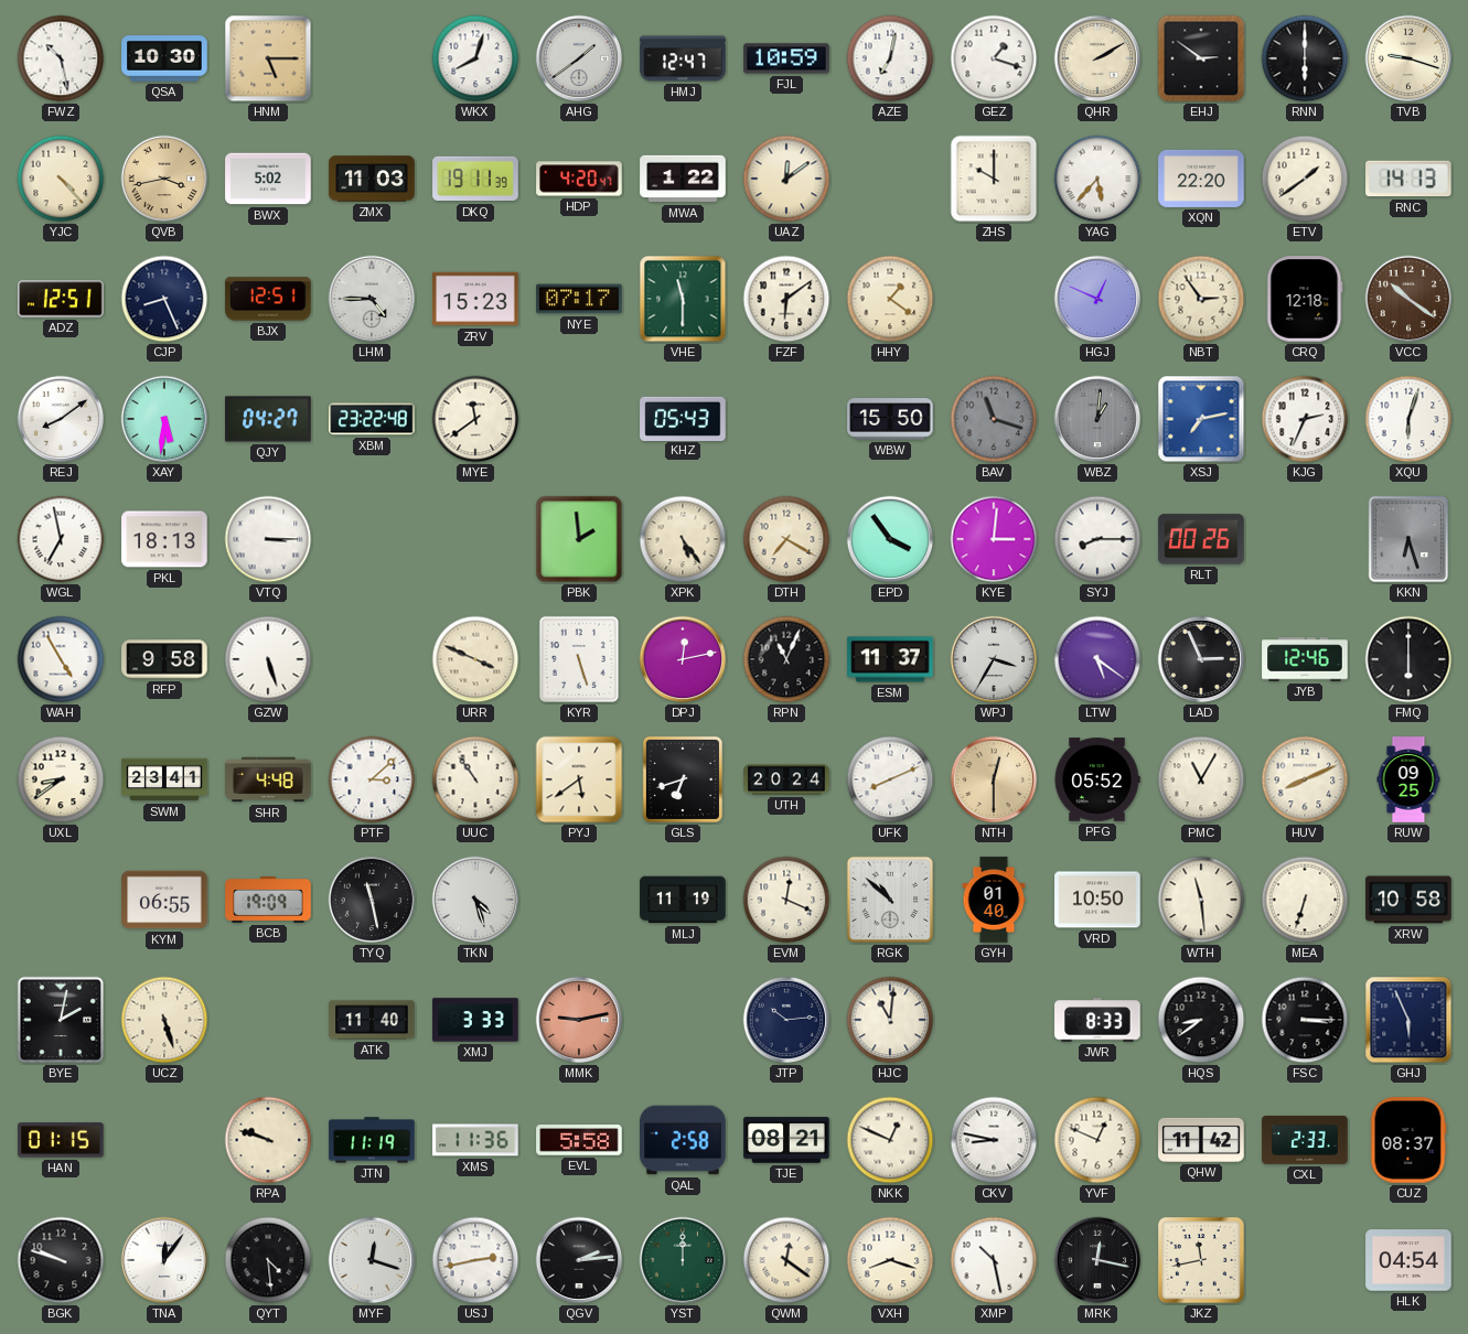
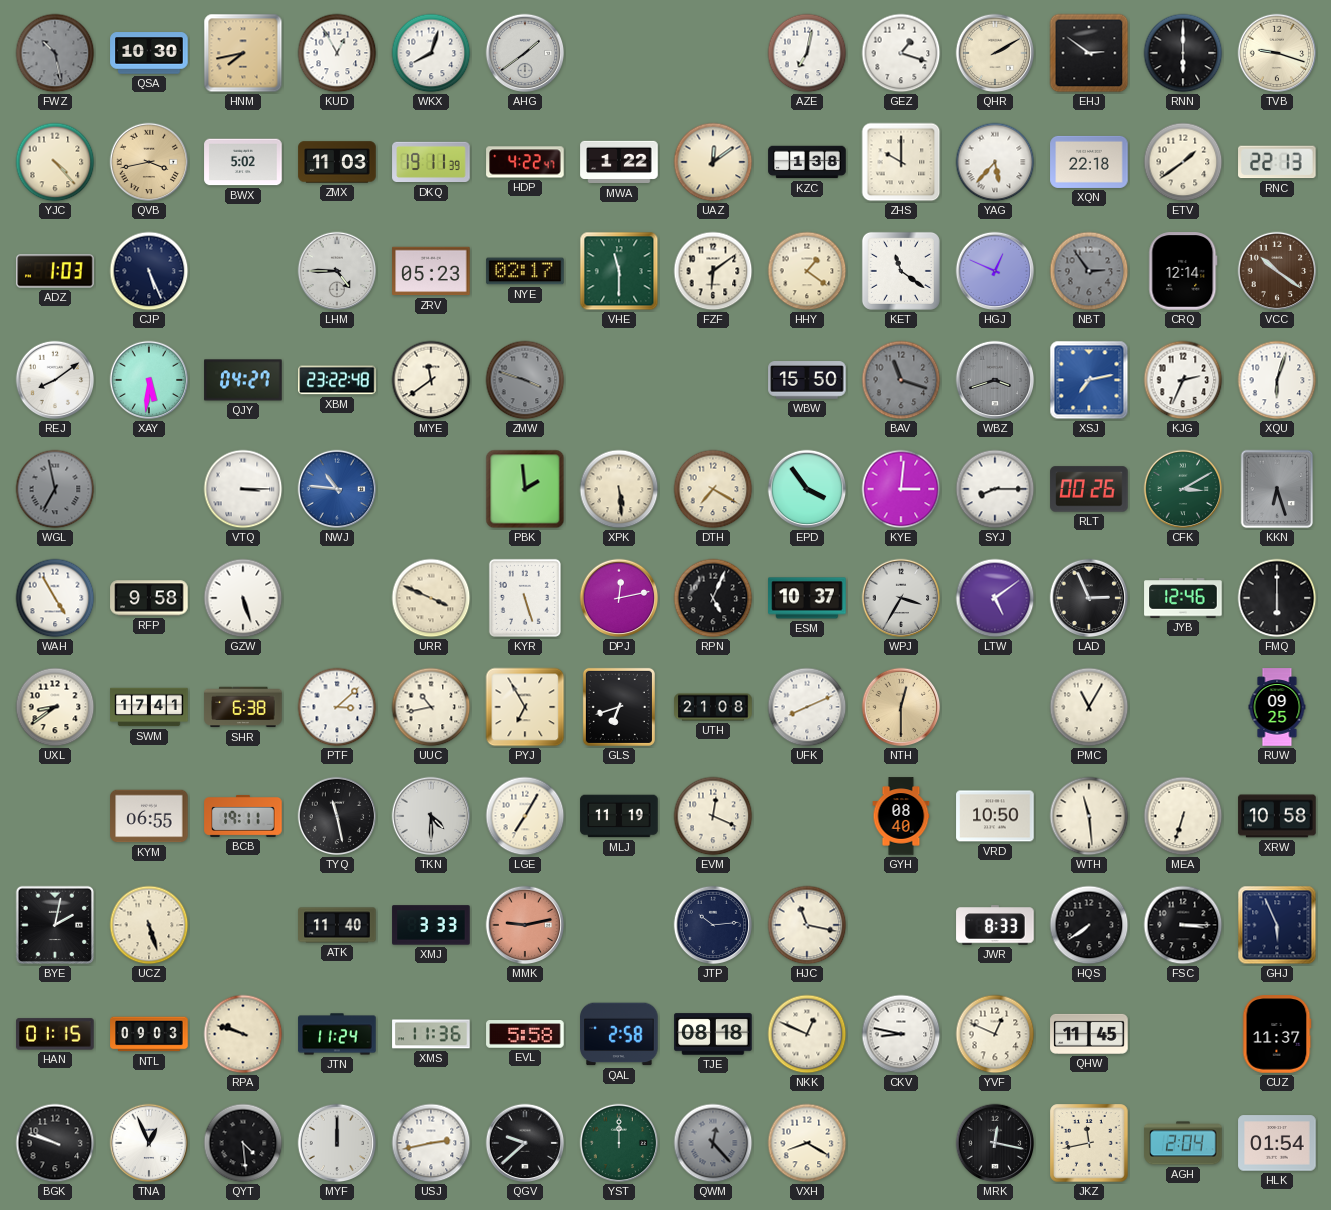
FWZ dial: white -> grey (55, 53)
HNM: 5:15 -> 7:43 (243, 53)
KUD: none -> 12:55 (337, 53)
HMJ: 12:47 -> none (683, 58)
FJL: 10:59 -> none (786, 58)
HDP: 4:20 -> 4:22 (525, 162)
KZC: none -> 1:38 (807, 162)
XQN: 22:20 -> 22:18 (1089, 162)
RNC: 14:13 -> 22:13 (1277, 162)
ADZ: 12:51 -> 1:03 (55, 271)
CJP: 8:26 -> 5:26 (149, 271)
BJX: 12:51 -> none (268, 299)
ZRV: 15:23 -> 05:23 (431, 271)
NYE: 07:17 -> 02:17 (525, 271)
KET: none -> 11:21 (901, 271)
NBT dial: cream -> grey (1089, 271)
CRQ: 12:18 -> 12:14 (1183, 271)
ZMW: none -> 3:48 (525, 380)
KHZ: 05:43 -> none (683, 418)
WBZ: 1:01 -> 3:42 (995, 380)
WGL dial: white -> grey (55, 489)
PKL: 18:13 -> none (164, 539)
NWJ: none -> 10:46 (337, 489)
XPK: 5:24 -> 5:29 (619, 489)
CFK: none -> 3:10 (1183, 489)
RPN: 11:04 -> 5:04 (713, 598)
ESM: 11:37 -> 10:37 (807, 598)
LTW: 5:21 -> 5:09 (995, 598)
SWM: 23:41 -> 17:41 (149, 707)
SHR: 4:48 -> 6:38 (243, 707)
UUC: 10:54 -> 10:43 (431, 707)
PYJ: 5:39 -> 6:55 (525, 707)
UTH: 20:24 -> 21:08 (713, 707)
PFG: 05:52 -> none (1097, 779)
HUV: 8:11 -> none (1305, 779)
BCB: 19:09 -> 19:11 (243, 816)
TKN: 4:27 -> 4:30 (431, 816)
LGE: none -> 7:05 (525, 816)
RGK: 10:52 -> none (890, 900)
GYH: 01:40 -> 08:40 (901, 816)
HJC: 11:01 -> 11:17 (807, 925)
HQS: 8:39 -> 7:39 (1089, 925)
NTL: none -> 09:03 (149, 1034)
JTN: 11:19 -> 11:24 (337, 1034)
TJE: 08:21 -> 08:18 (713, 1034)
QHW: 11:42 -> 11:45 (1089, 1034)
CXL: 2:33 -> none (1305, 1140)
CUZ: 08:37 -> 11:37 (1277, 1034)
TNA: 12:06 -> 12:56 (149, 1143)
MYF: 12:18 -> 12:00 (337, 1143)
QGV: 2:14 -> 9:38 (525, 1143)
QWM: 12:21 -> 12:23 (713, 1143)
QWM dial: cream -> grey (713, 1143)
VXH: 8:18 -> 8:20 (807, 1143)
XMP: 10:28 -> none (994, 1260)
AGH: none -> 2:04 (1183, 1143)
HLK: 04:54 -> 01:54 (1277, 1143)
